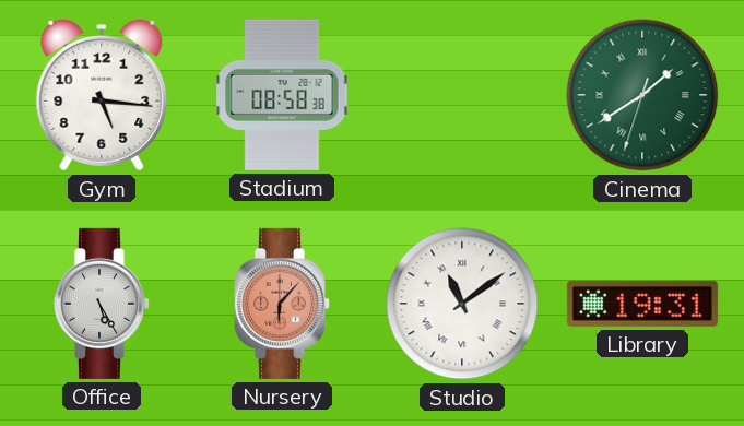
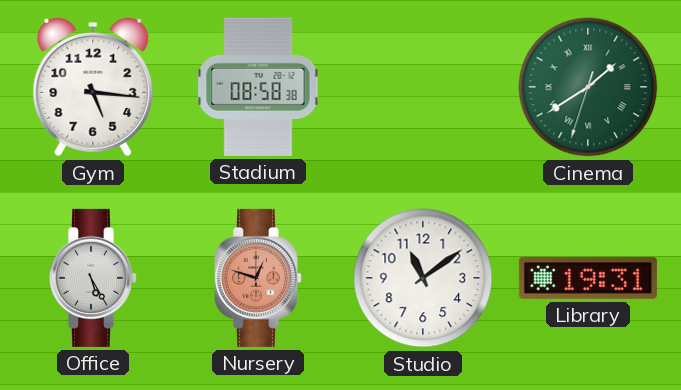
Nursery: 6:07 -> 12:48 (257, 278)
Studio numerals: Roman -> Arabic (423, 278)
